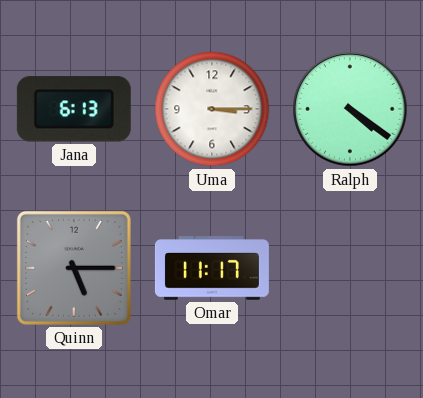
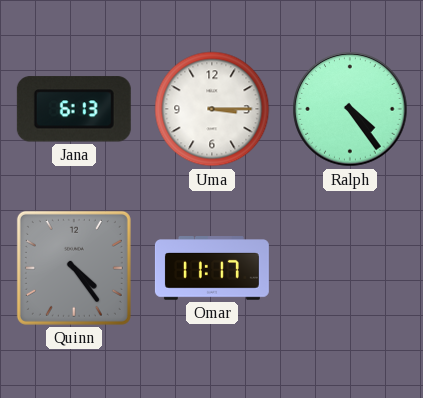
Ralph: 4:21 -> 4:24 (350, 109)
Quinn: 5:15 -> 4:24 (74, 268)
